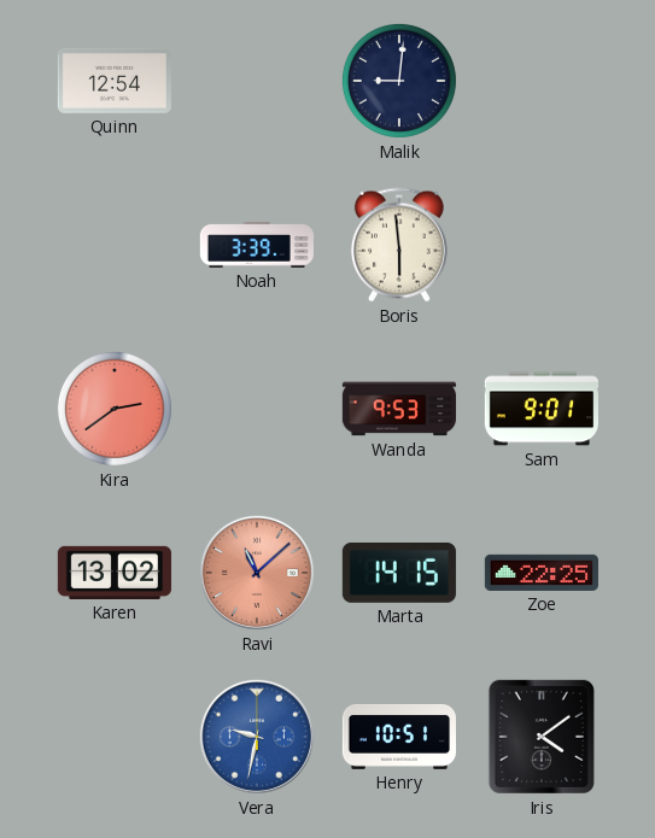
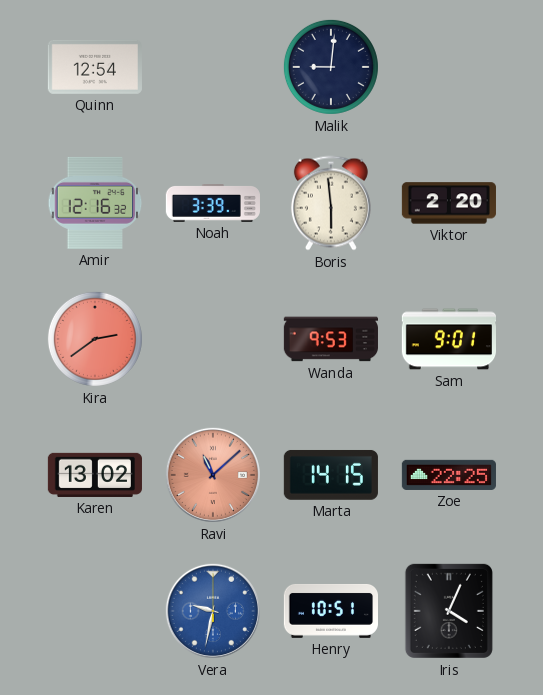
Amir: none -> 12:16 (95, 203)
Viktor: none -> 2:20 (448, 203)
Iris: 4:09 -> 4:04 (449, 611)
